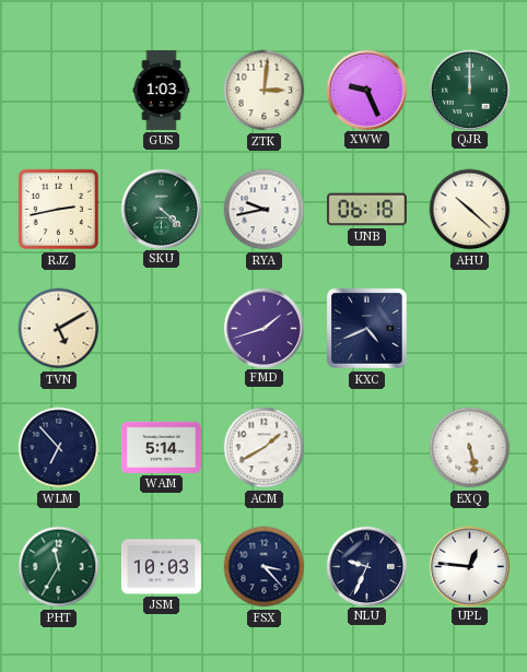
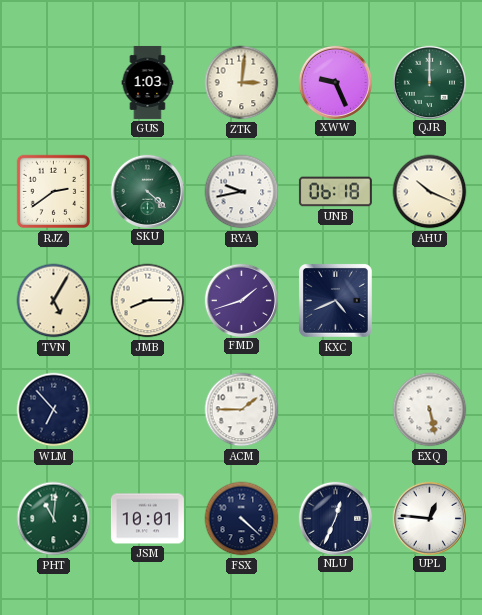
RJZ: 2:43 -> 2:39 (54, 192)
AHU: 10:22 -> 10:19 (430, 192)
TVN: 5:10 -> 5:05 (54, 301)
JMB: none -> 8:15 (148, 301)
WAM: 5:14 -> none (161, 447)
ACM: 1:40 -> 1:45 (242, 410)
PHT: 11:35 -> 11:01 (54, 519)
JSM: 10:03 -> 10:01 (147, 519)
FSX: 3:23 -> 4:22 (242, 519)
NLU: 9:34 -> 12:34 (335, 518)
